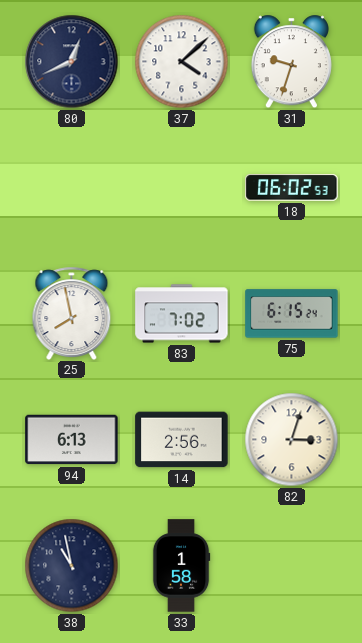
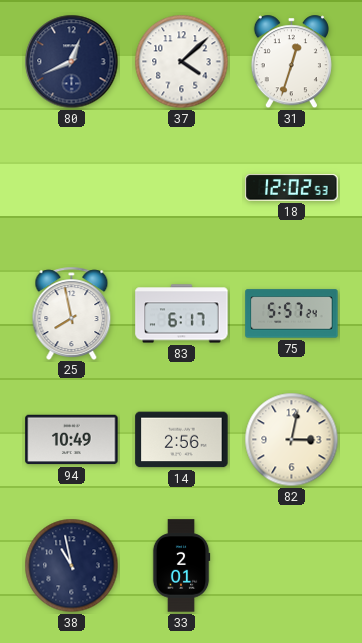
31: 9:33 -> 12:33 (291, 62)
18: 06:02 -> 12:02 (292, 188)
83: 7:02 -> 6:17 (182, 314)
75: 6:15 -> 5:57 (292, 314)
94: 6:13 -> 10:49 (72, 440)
82: 3:03 -> 3:02 (292, 440)
33: 1:58 -> 2:01 (181, 566)
